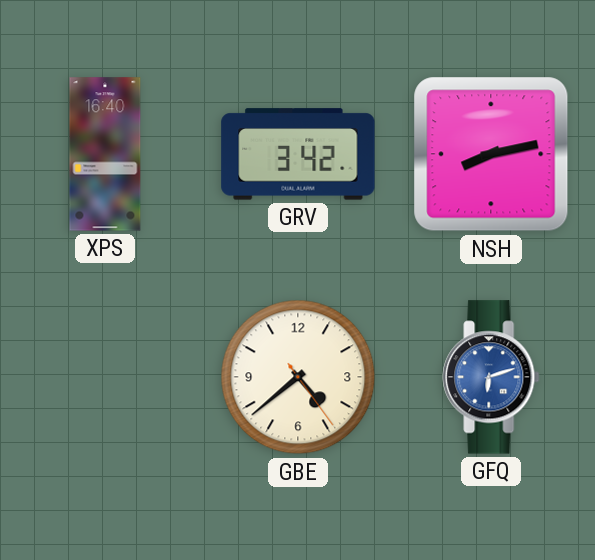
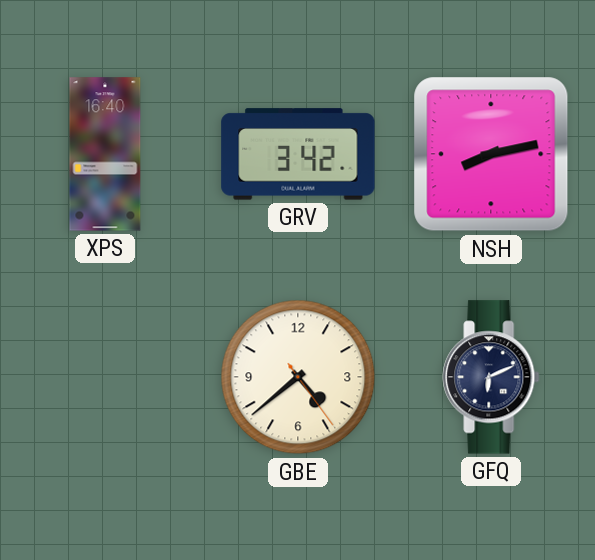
GFQ: 6:12 -> 6:11 (491, 377)
GFQ dial: blue -> navy (491, 377)
